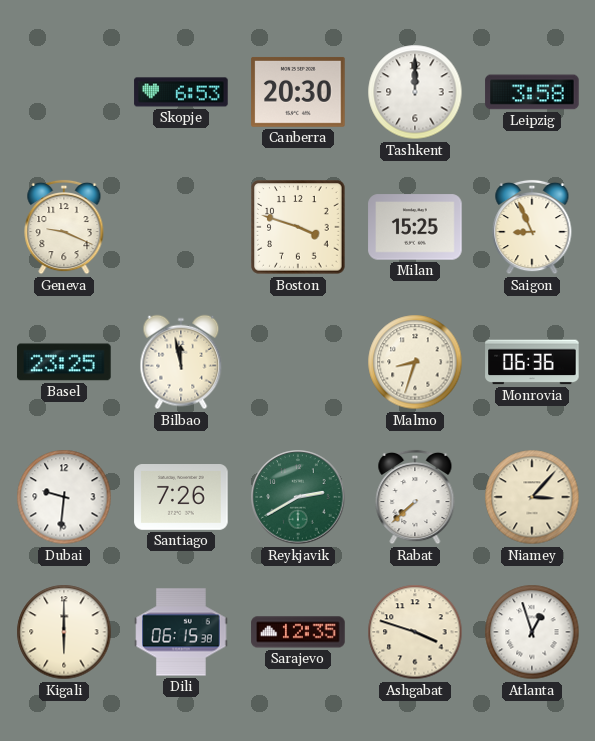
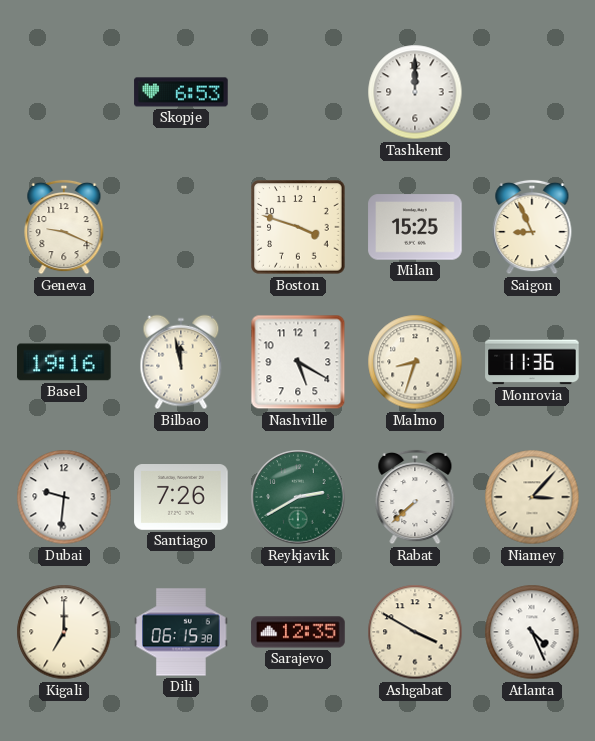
Canberra: 20:30 -> none (298, 92)
Leipzig: 3:58 -> none (532, 92)
Basel: 23:25 -> 19:16 (64, 362)
Nashville: none -> 5:20 (298, 362)
Monrovia: 06:36 -> 11:36 (532, 362)
Kigali: 6:00 -> 7:00 (64, 632)
Ashgabat: 3:48 -> 3:50 (415, 632)
Atlanta: 12:57 -> 4:26 (532, 632)
